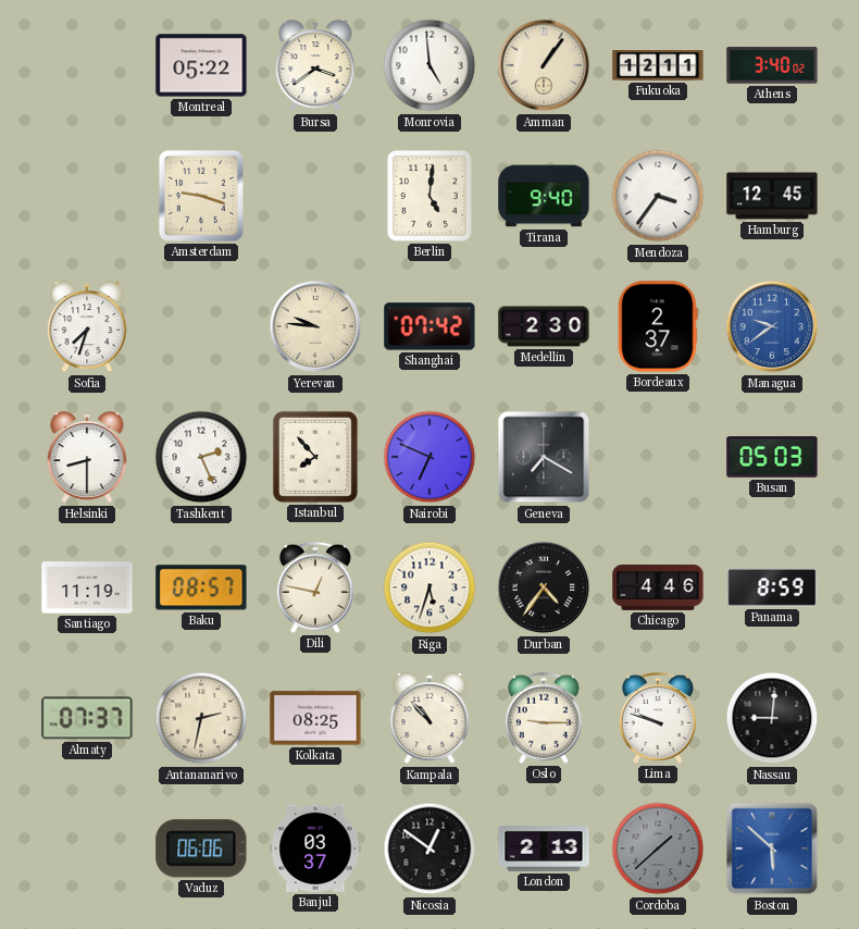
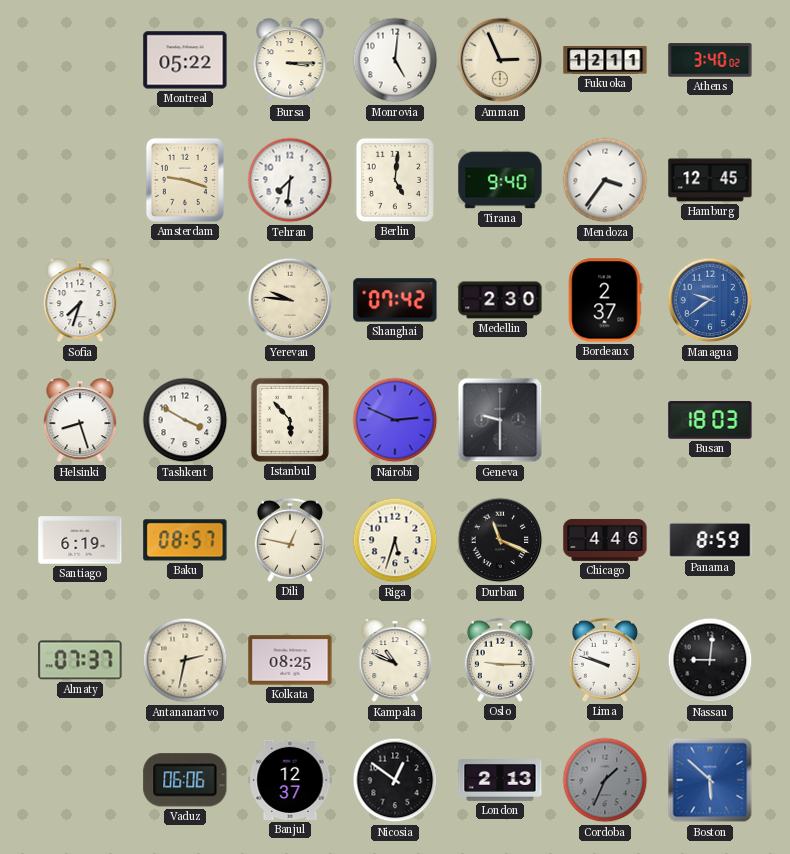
Bursa: 3:39 -> 3:15 (290, 61)
Monrovia: 4:59 -> 5:01 (395, 60)
Amman: 1:06 -> 2:56 (500, 60)
Tehran: none -> 7:31 (290, 180)
Helsinki: 8:30 -> 8:27 (80, 421)
Tashkent: 2:26 -> 3:50 (185, 420)
Istanbul: 7:53 -> 5:53 (290, 420)
Nairobi: 6:49 -> 2:49 (395, 420)
Geneva: 7:20 -> 9:30 (500, 420)
Busan: 05:03 -> 18:03 (710, 420)
Santiago: 11:19 -> 6:19 (80, 540)
Durban: 4:36 -> 11:19 (500, 540)
Kampala: 10:53 -> 10:49 (395, 661)
Banjul: 03:37 -> 12:37 (290, 780)
Cordoba: 1:38 -> 1:34 (605, 780)
